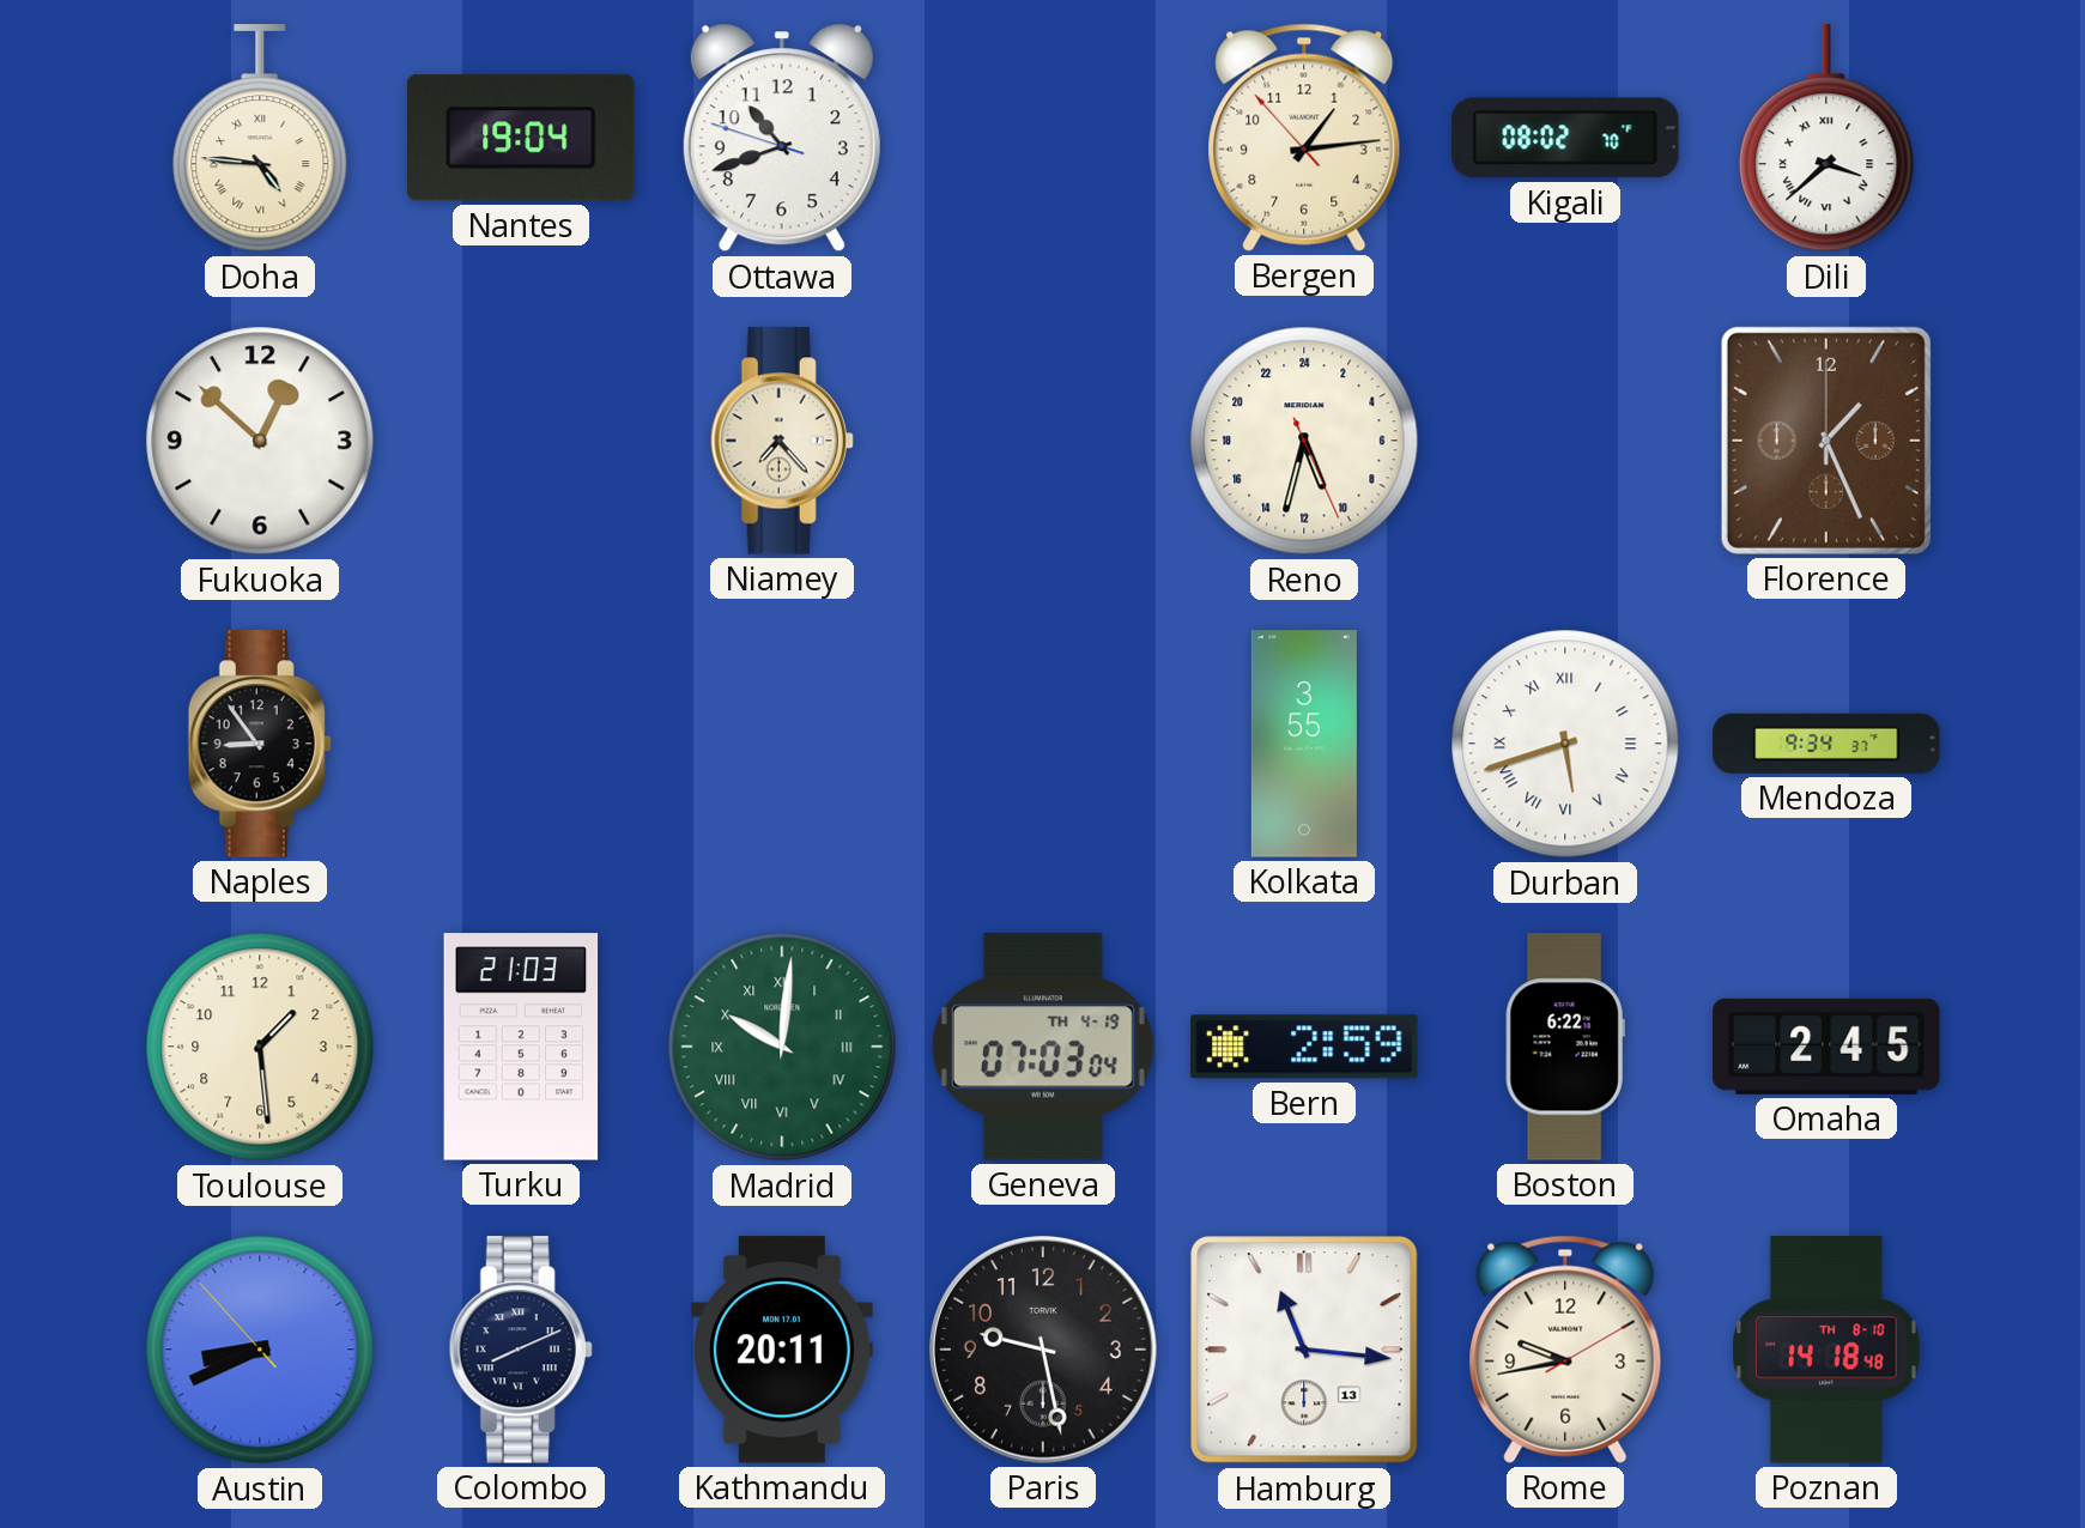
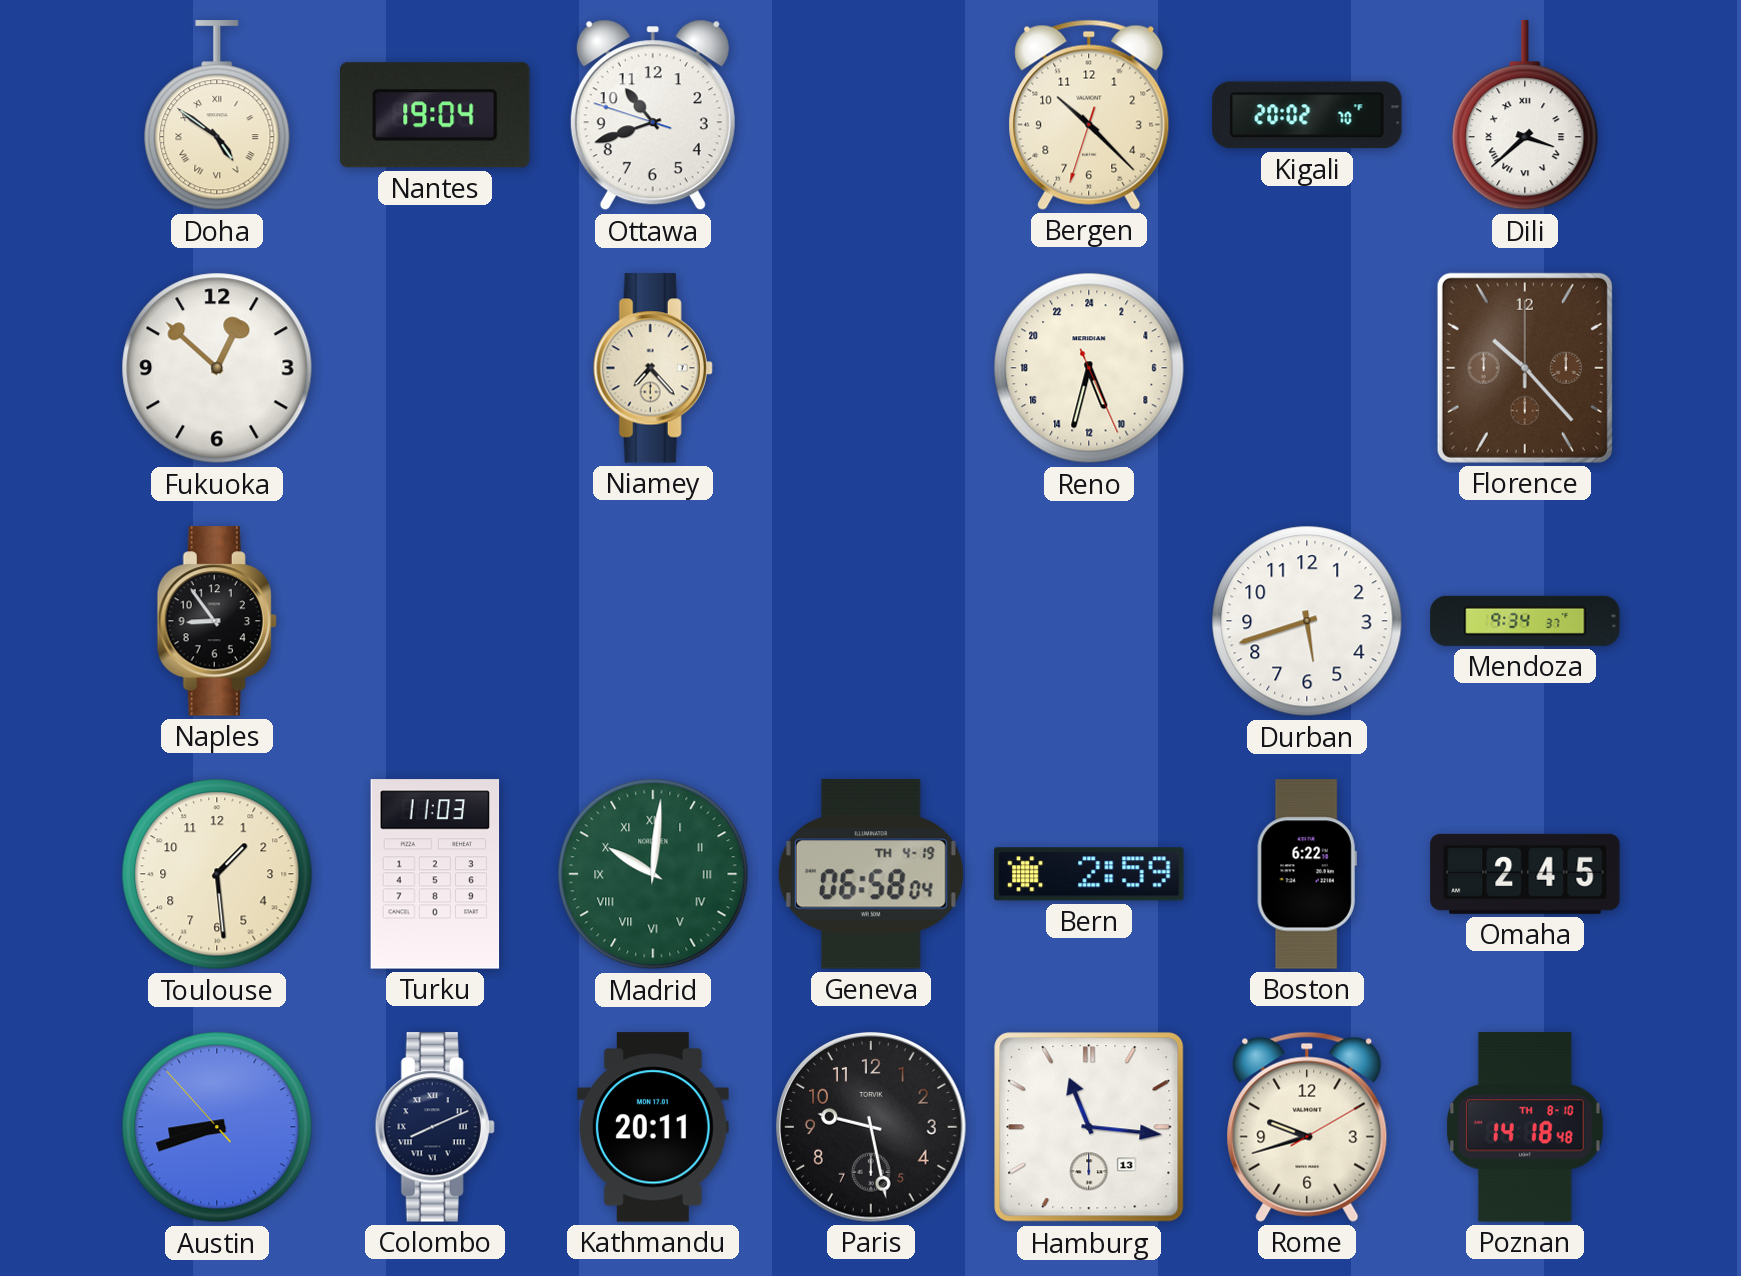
Doha: 4:46 -> 4:51 (217, 116)
Bergen: 1:13 -> 10:22 (1089, 115)
Kigali: 08:02 -> 20:02 (1307, 115)
Florence: 1:26 -> 10:23 (1525, 368)
Kolkata: 3:55 -> none (1304, 744)
Durban numerals: Roman -> Arabic (1307, 621)
Turku: 21:03 -> 11:03 (435, 874)
Geneva: 07:03 -> 06:58 (871, 874)
Austin: 8:40 -> 8:41 (217, 1127)
Rome: 9:43 -> 9:42 (1307, 1127)
